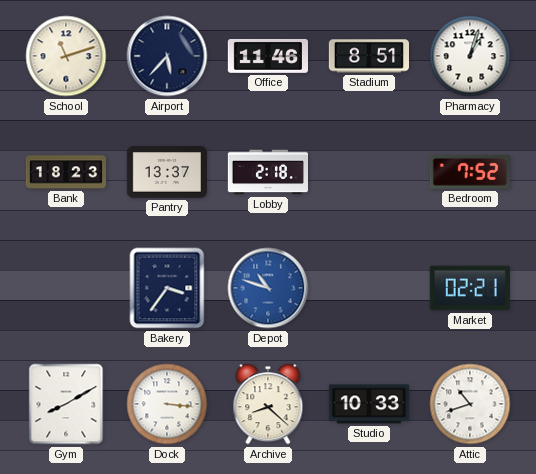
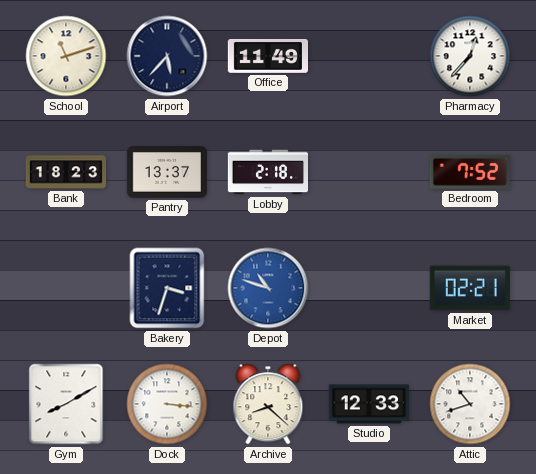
Office: 11:46 -> 11:49 (267, 56)
Stadium: 8:51 -> none (368, 56)
Pharmacy: 1:03 -> 12:37 (470, 56)
Bakery: 3:36 -> 3:33 (167, 288)
Studio: 10:33 -> 12:33 (369, 404)
